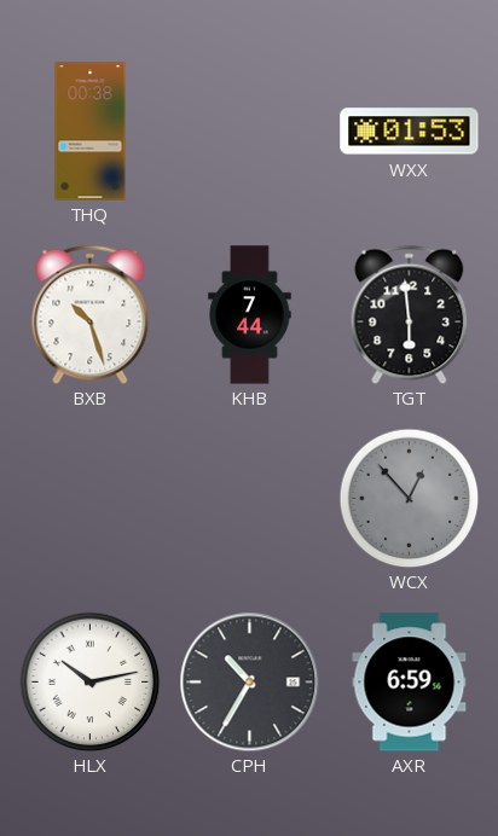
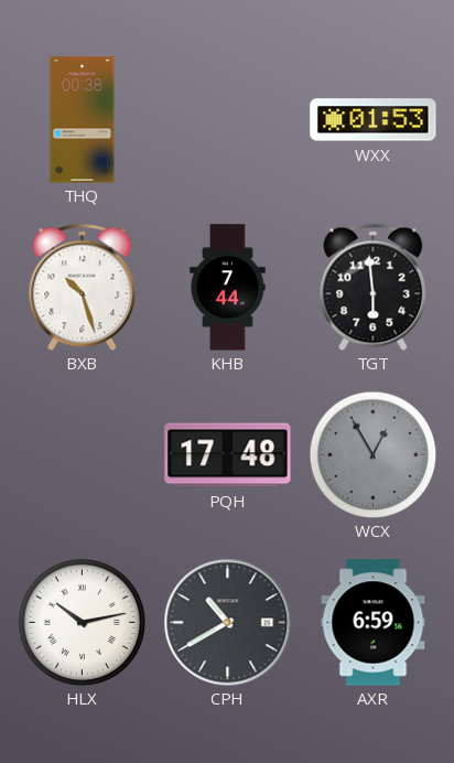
PQH: none -> 17:48 (228, 455)
WCX: 12:53 -> 12:55 (372, 454)
CPH: 10:35 -> 10:40 (227, 622)
